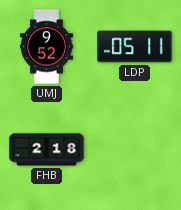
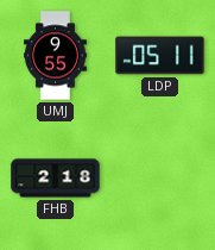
UMJ: 9:52 -> 9:55 (56, 56)
